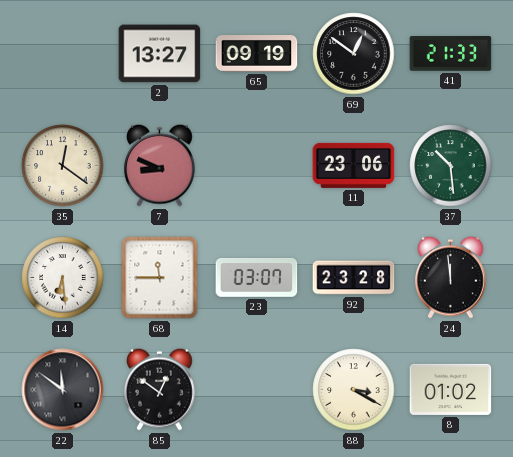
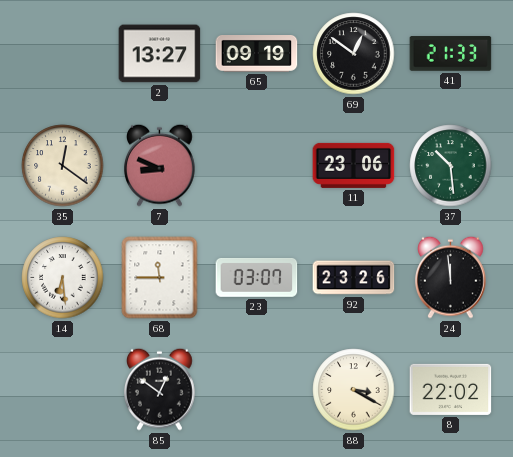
92: 23:28 -> 23:26 (354, 278)
22: 11:51 -> none (63, 390)
8: 01:02 -> 22:02 (451, 389)
